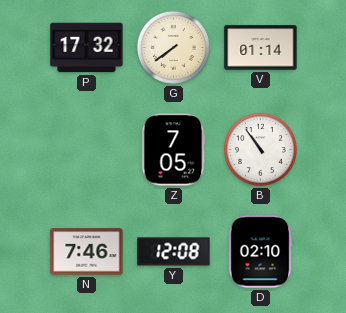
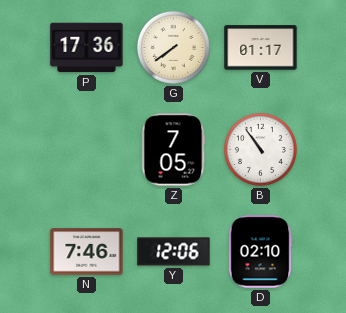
P: 17:32 -> 17:36 (87, 48)
V: 01:14 -> 01:17 (261, 48)
Y: 12:08 -> 12:06 (174, 252)
